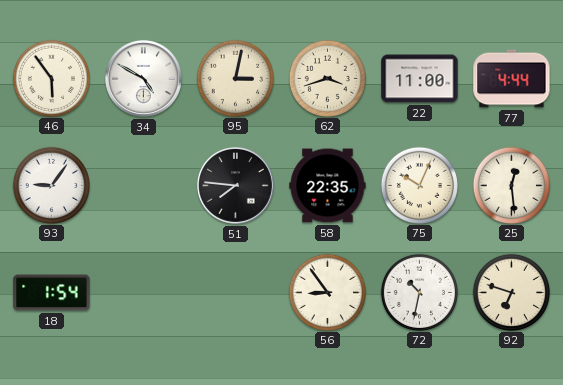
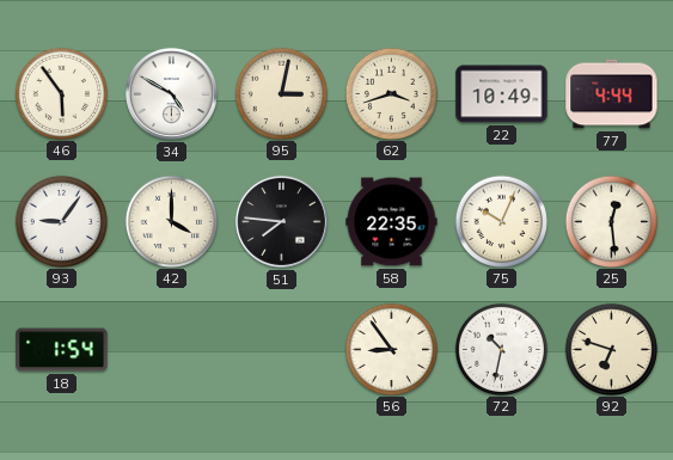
22: 11:00 -> 10:49 (502, 94)
42: none -> 4:00 (171, 221)
